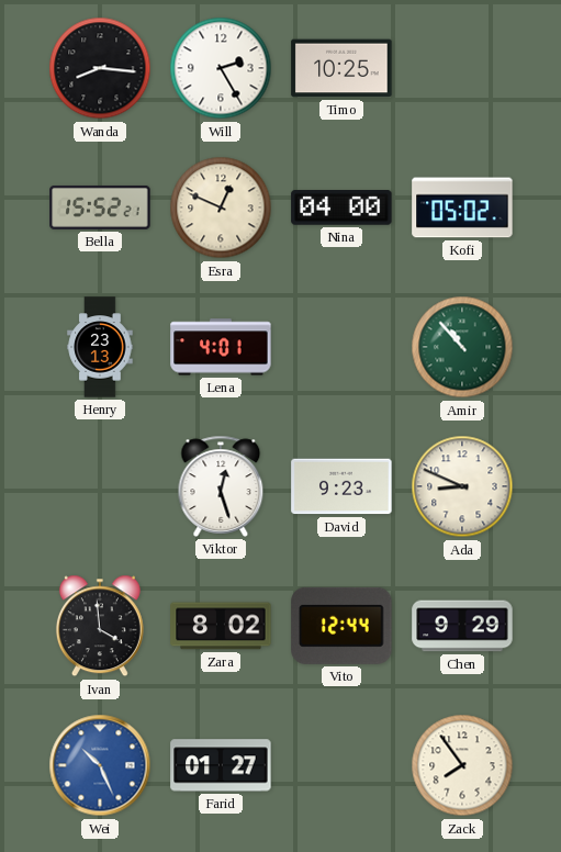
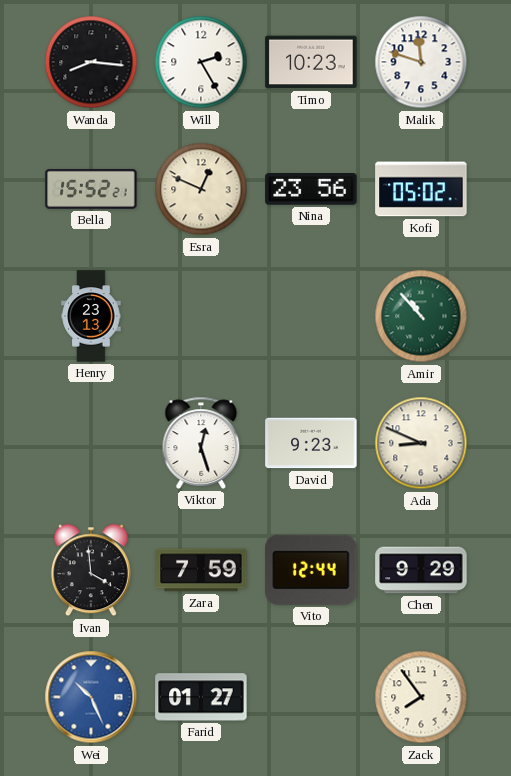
Timo: 10:25 -> 10:23 (311, 62)
Malik: none -> 11:48 (421, 62)
Nina: 04:00 -> 23:56 (311, 189)
Lena: 4:01 -> none (221, 347)
Zara: 8:02 -> 7:59 (201, 570)
